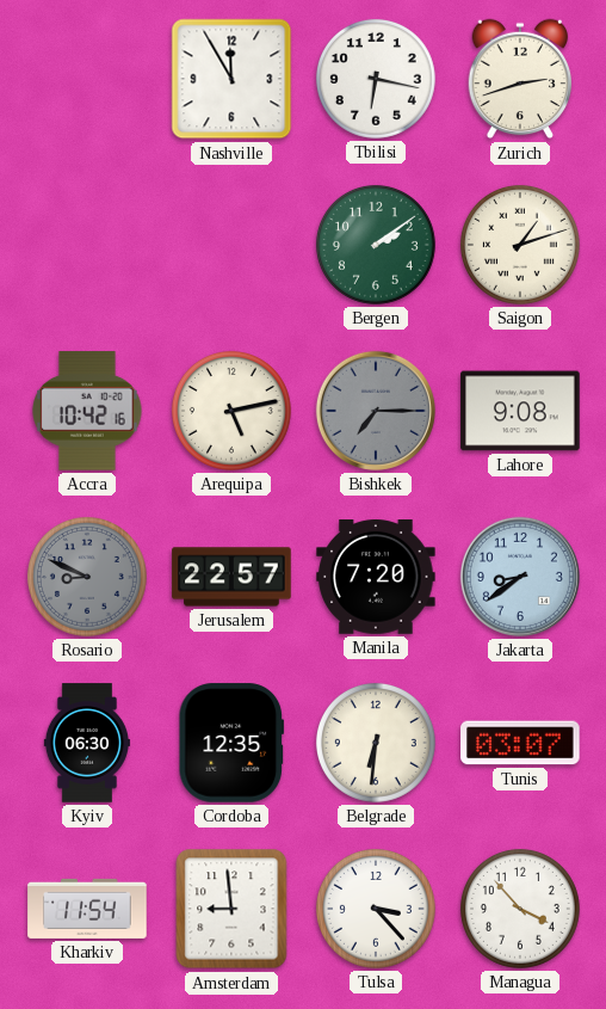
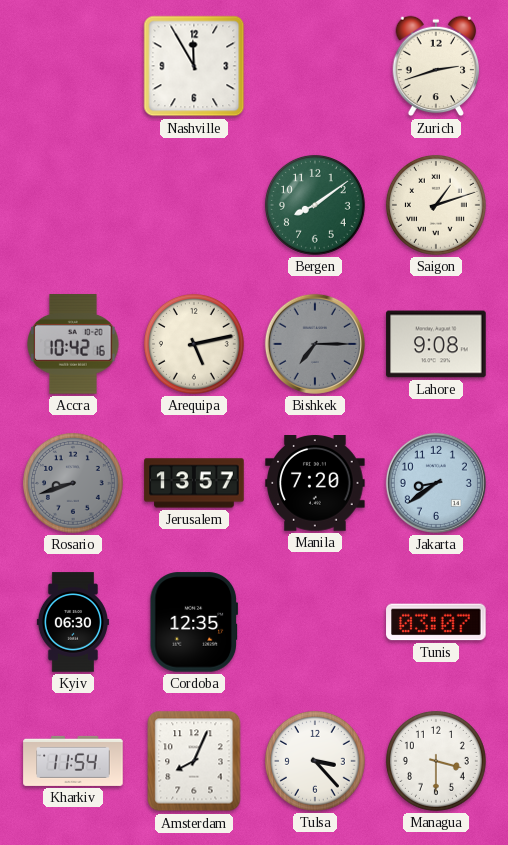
Tbilisi: 6:17 -> none (376, 79)
Bergen: 2:09 -> 8:09 (315, 205)
Rosario: 8:49 -> 8:42 (73, 483)
Jerusalem: 22:57 -> 13:57 (194, 483)
Belgrade: 6:31 -> none (376, 743)
Amsterdam: 8:59 -> 8:04 (194, 761)
Managua: 3:53 -> 3:30 (436, 761)
